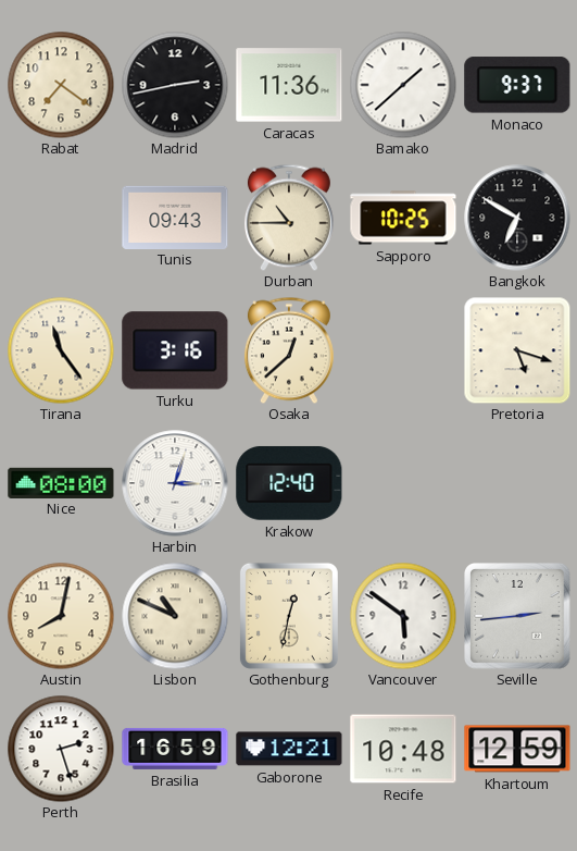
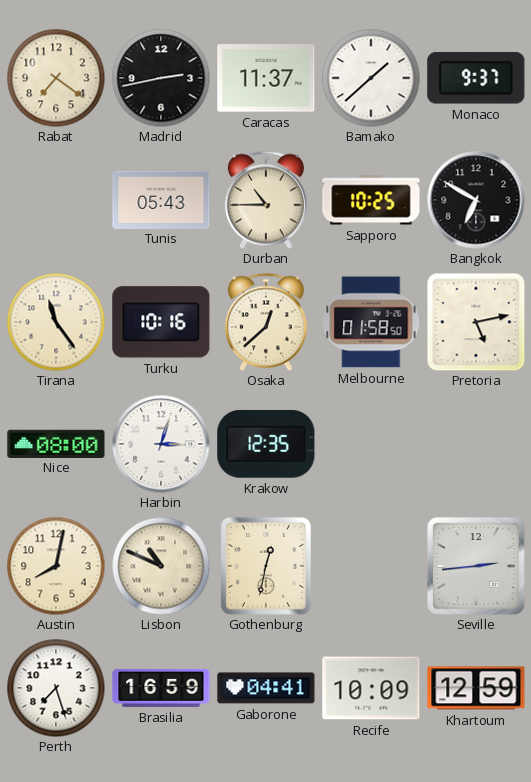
Caracas: 11:36 -> 11:37 (266, 78)
Tunis: 09:43 -> 05:43 (161, 199)
Turku: 3:16 -> 10:16 (161, 322)
Melbourne: none -> 01:58 (371, 322)
Pretoria: 5:18 -> 5:13 (476, 322)
Krakow: 12:40 -> 12:35 (266, 444)
Vancouver: 5:51 -> none (403, 616)
Perth: 2:27 -> 7:27 (56, 688)
Gaborone: 12:21 -> 04:41 (266, 688)
Recife: 10:48 -> 10:09 (371, 688)
